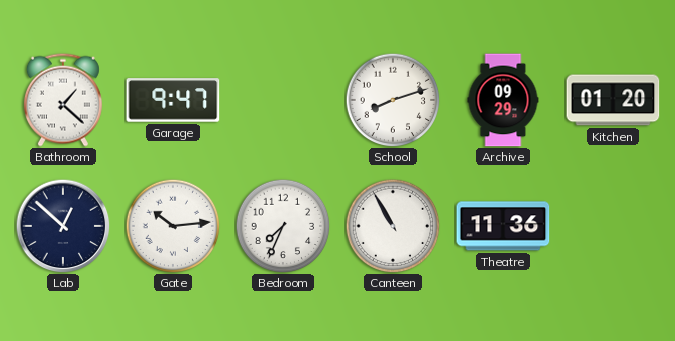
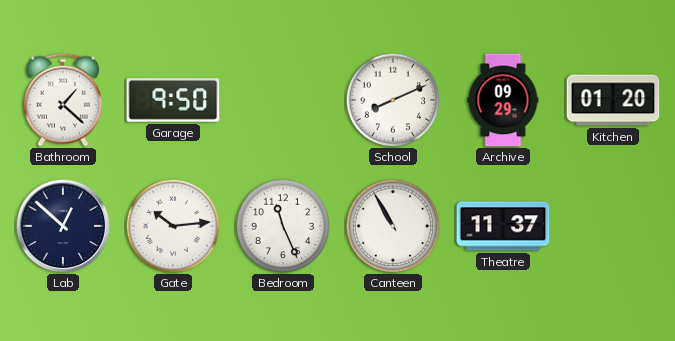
Garage: 9:47 -> 9:50 (173, 100)
School: 8:12 -> 8:11 (393, 100)
Bedroom: 7:34 -> 11:26 (283, 226)
Theatre: 11:36 -> 11:37 (503, 226)
